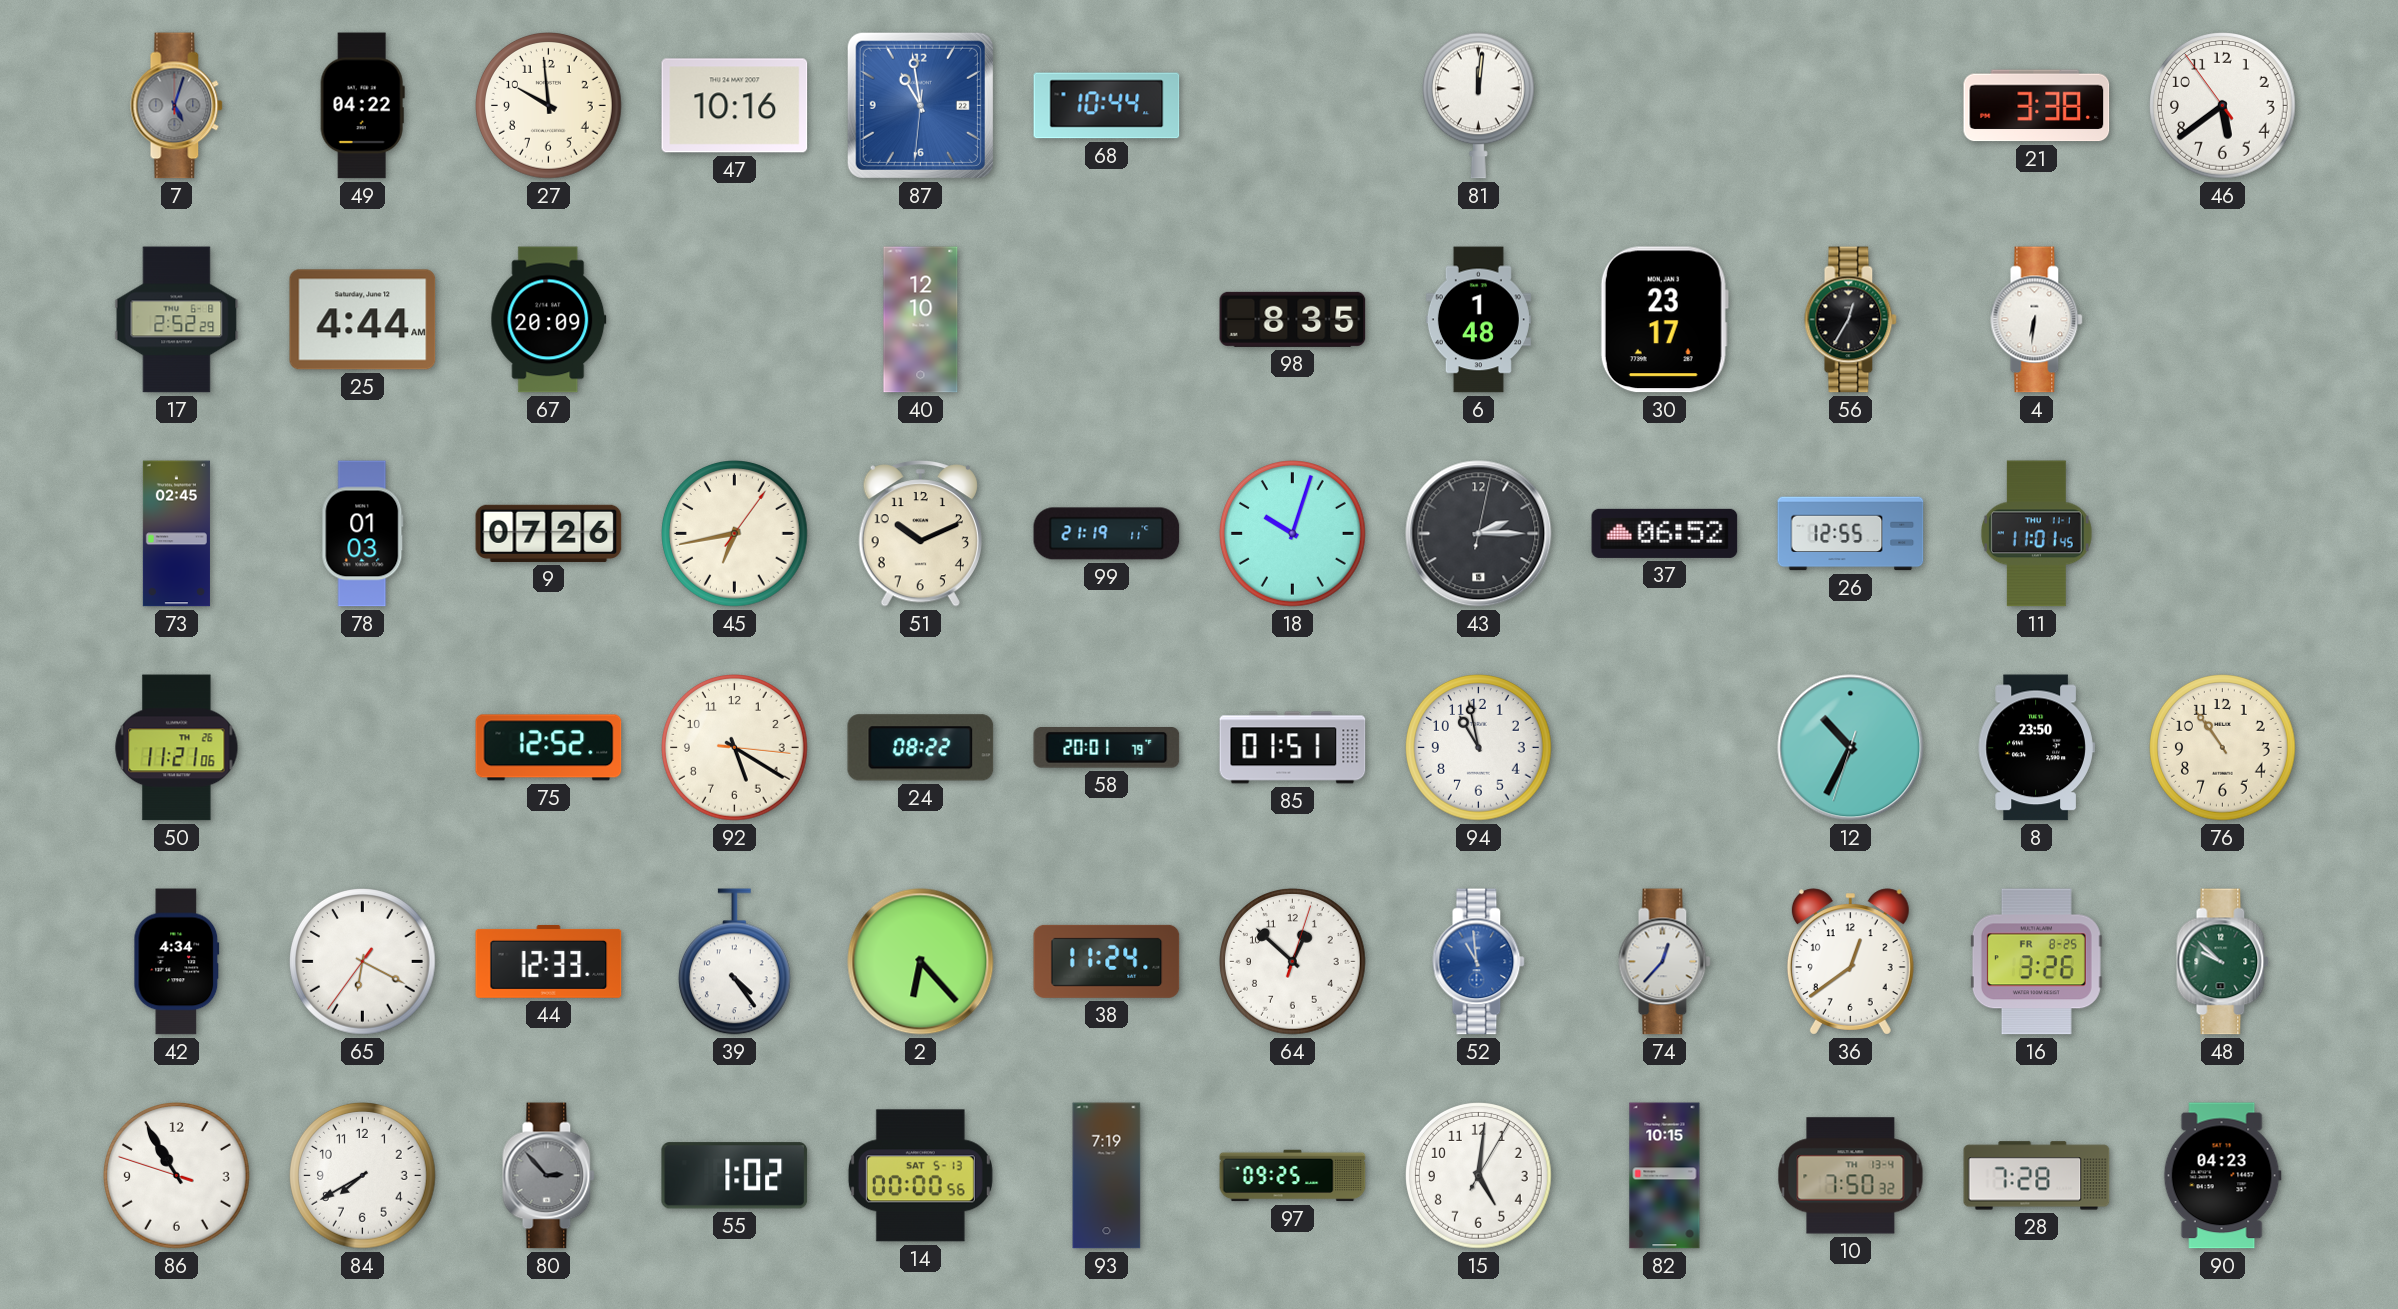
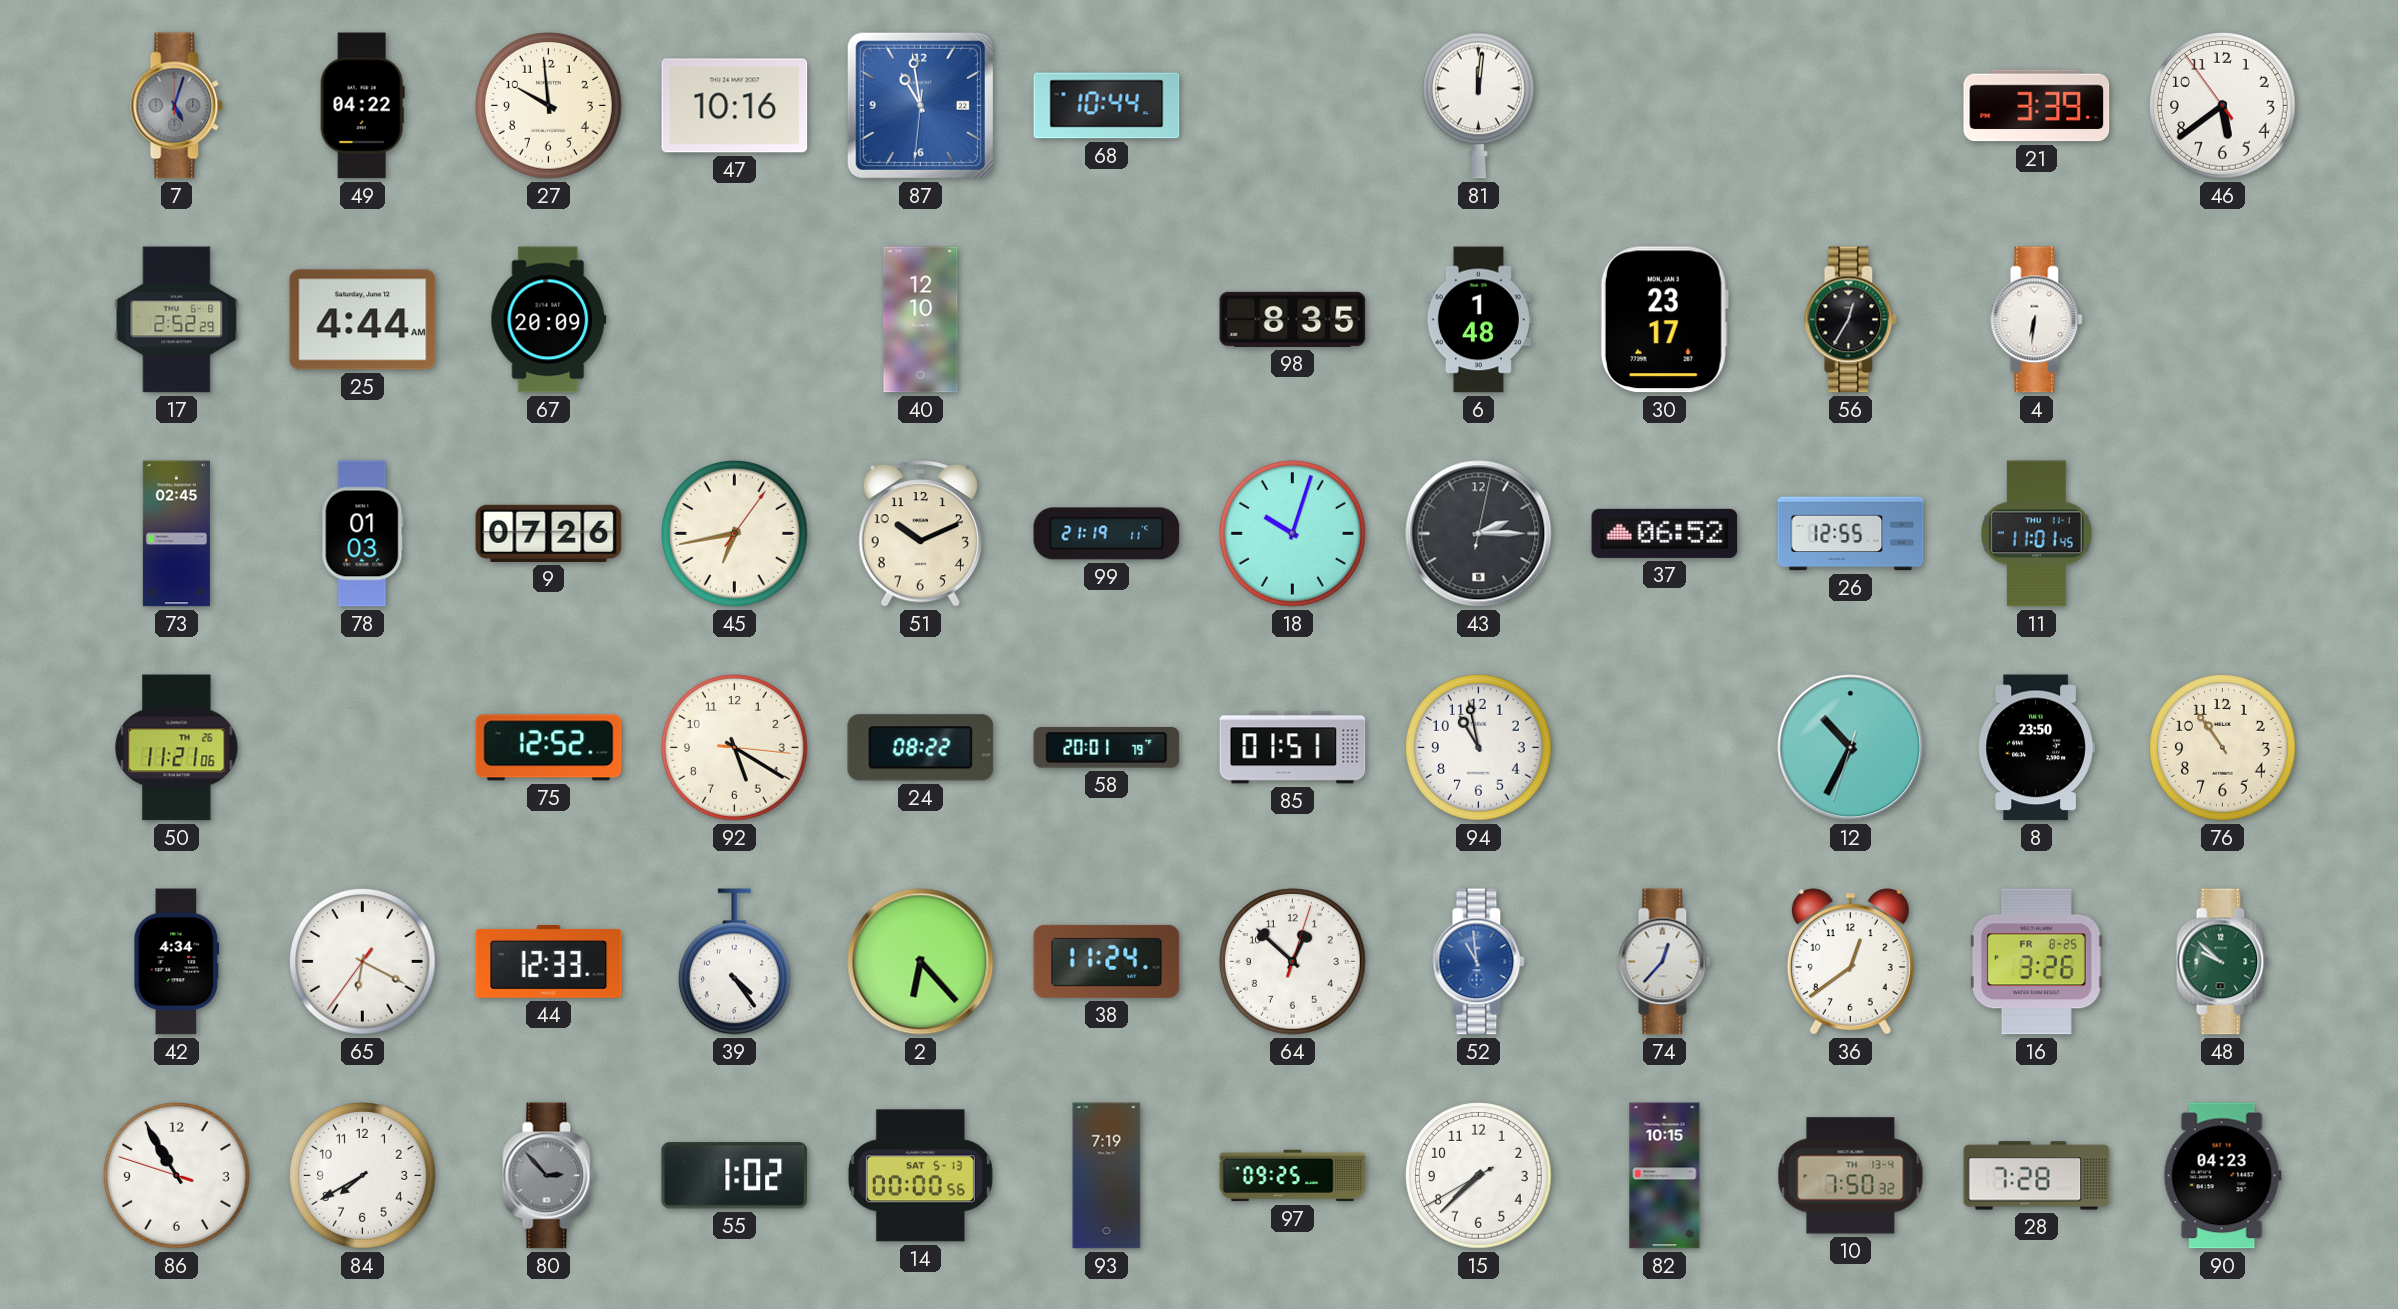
21: 3:38 -> 3:39 (2037, 106)
15: 5:01 -> 7:37 (1479, 1176)
